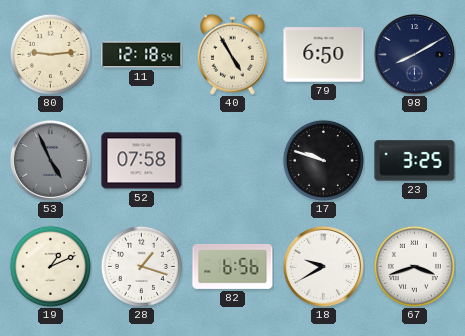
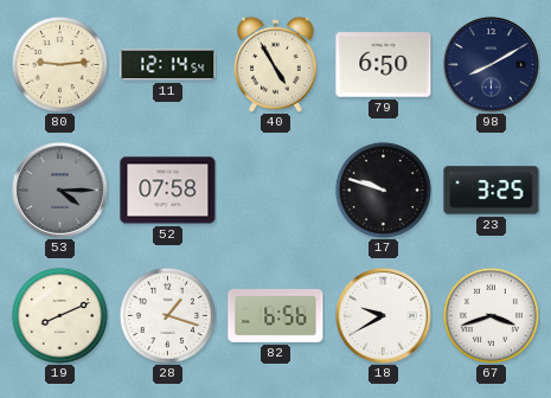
11: 12:18 -> 12:14 (168, 65)
53: 4:56 -> 4:15 (59, 190)
19: 1:11 -> 8:11 (59, 315)
